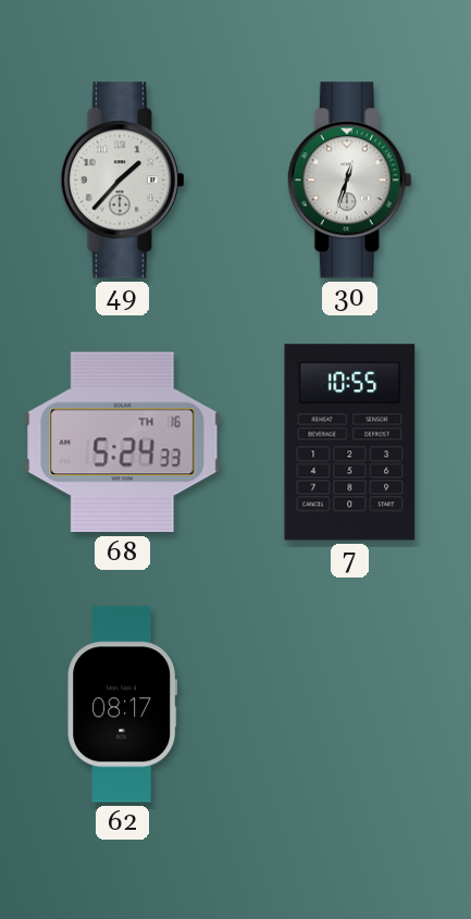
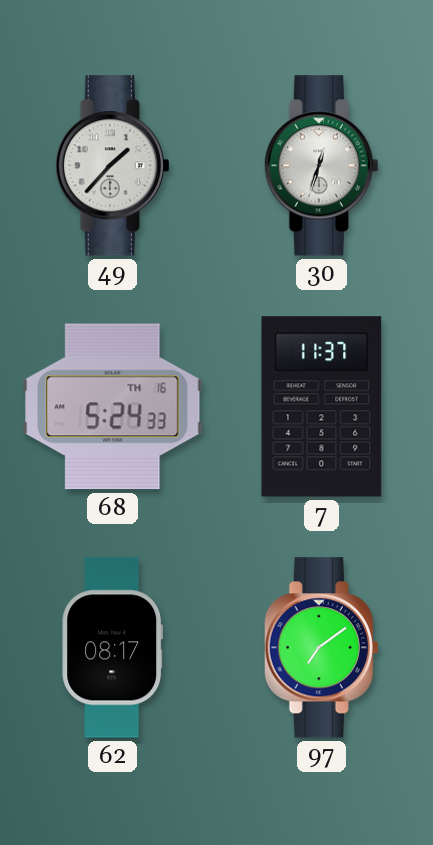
7: 10:55 -> 11:37 (322, 407)
97: none -> 7:09 (321, 648)
